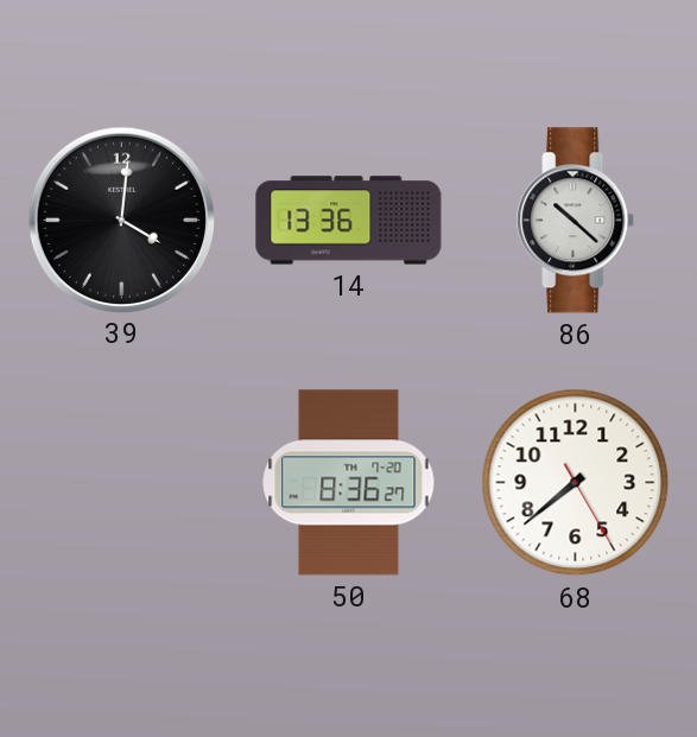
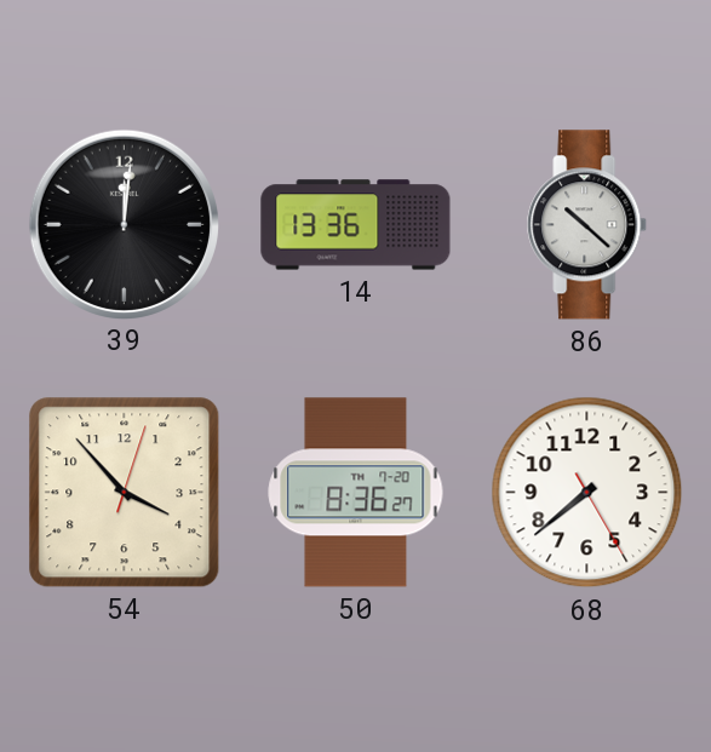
39: 4:01 -> 12:01 (124, 224)
54: none -> 3:53 (125, 493)
